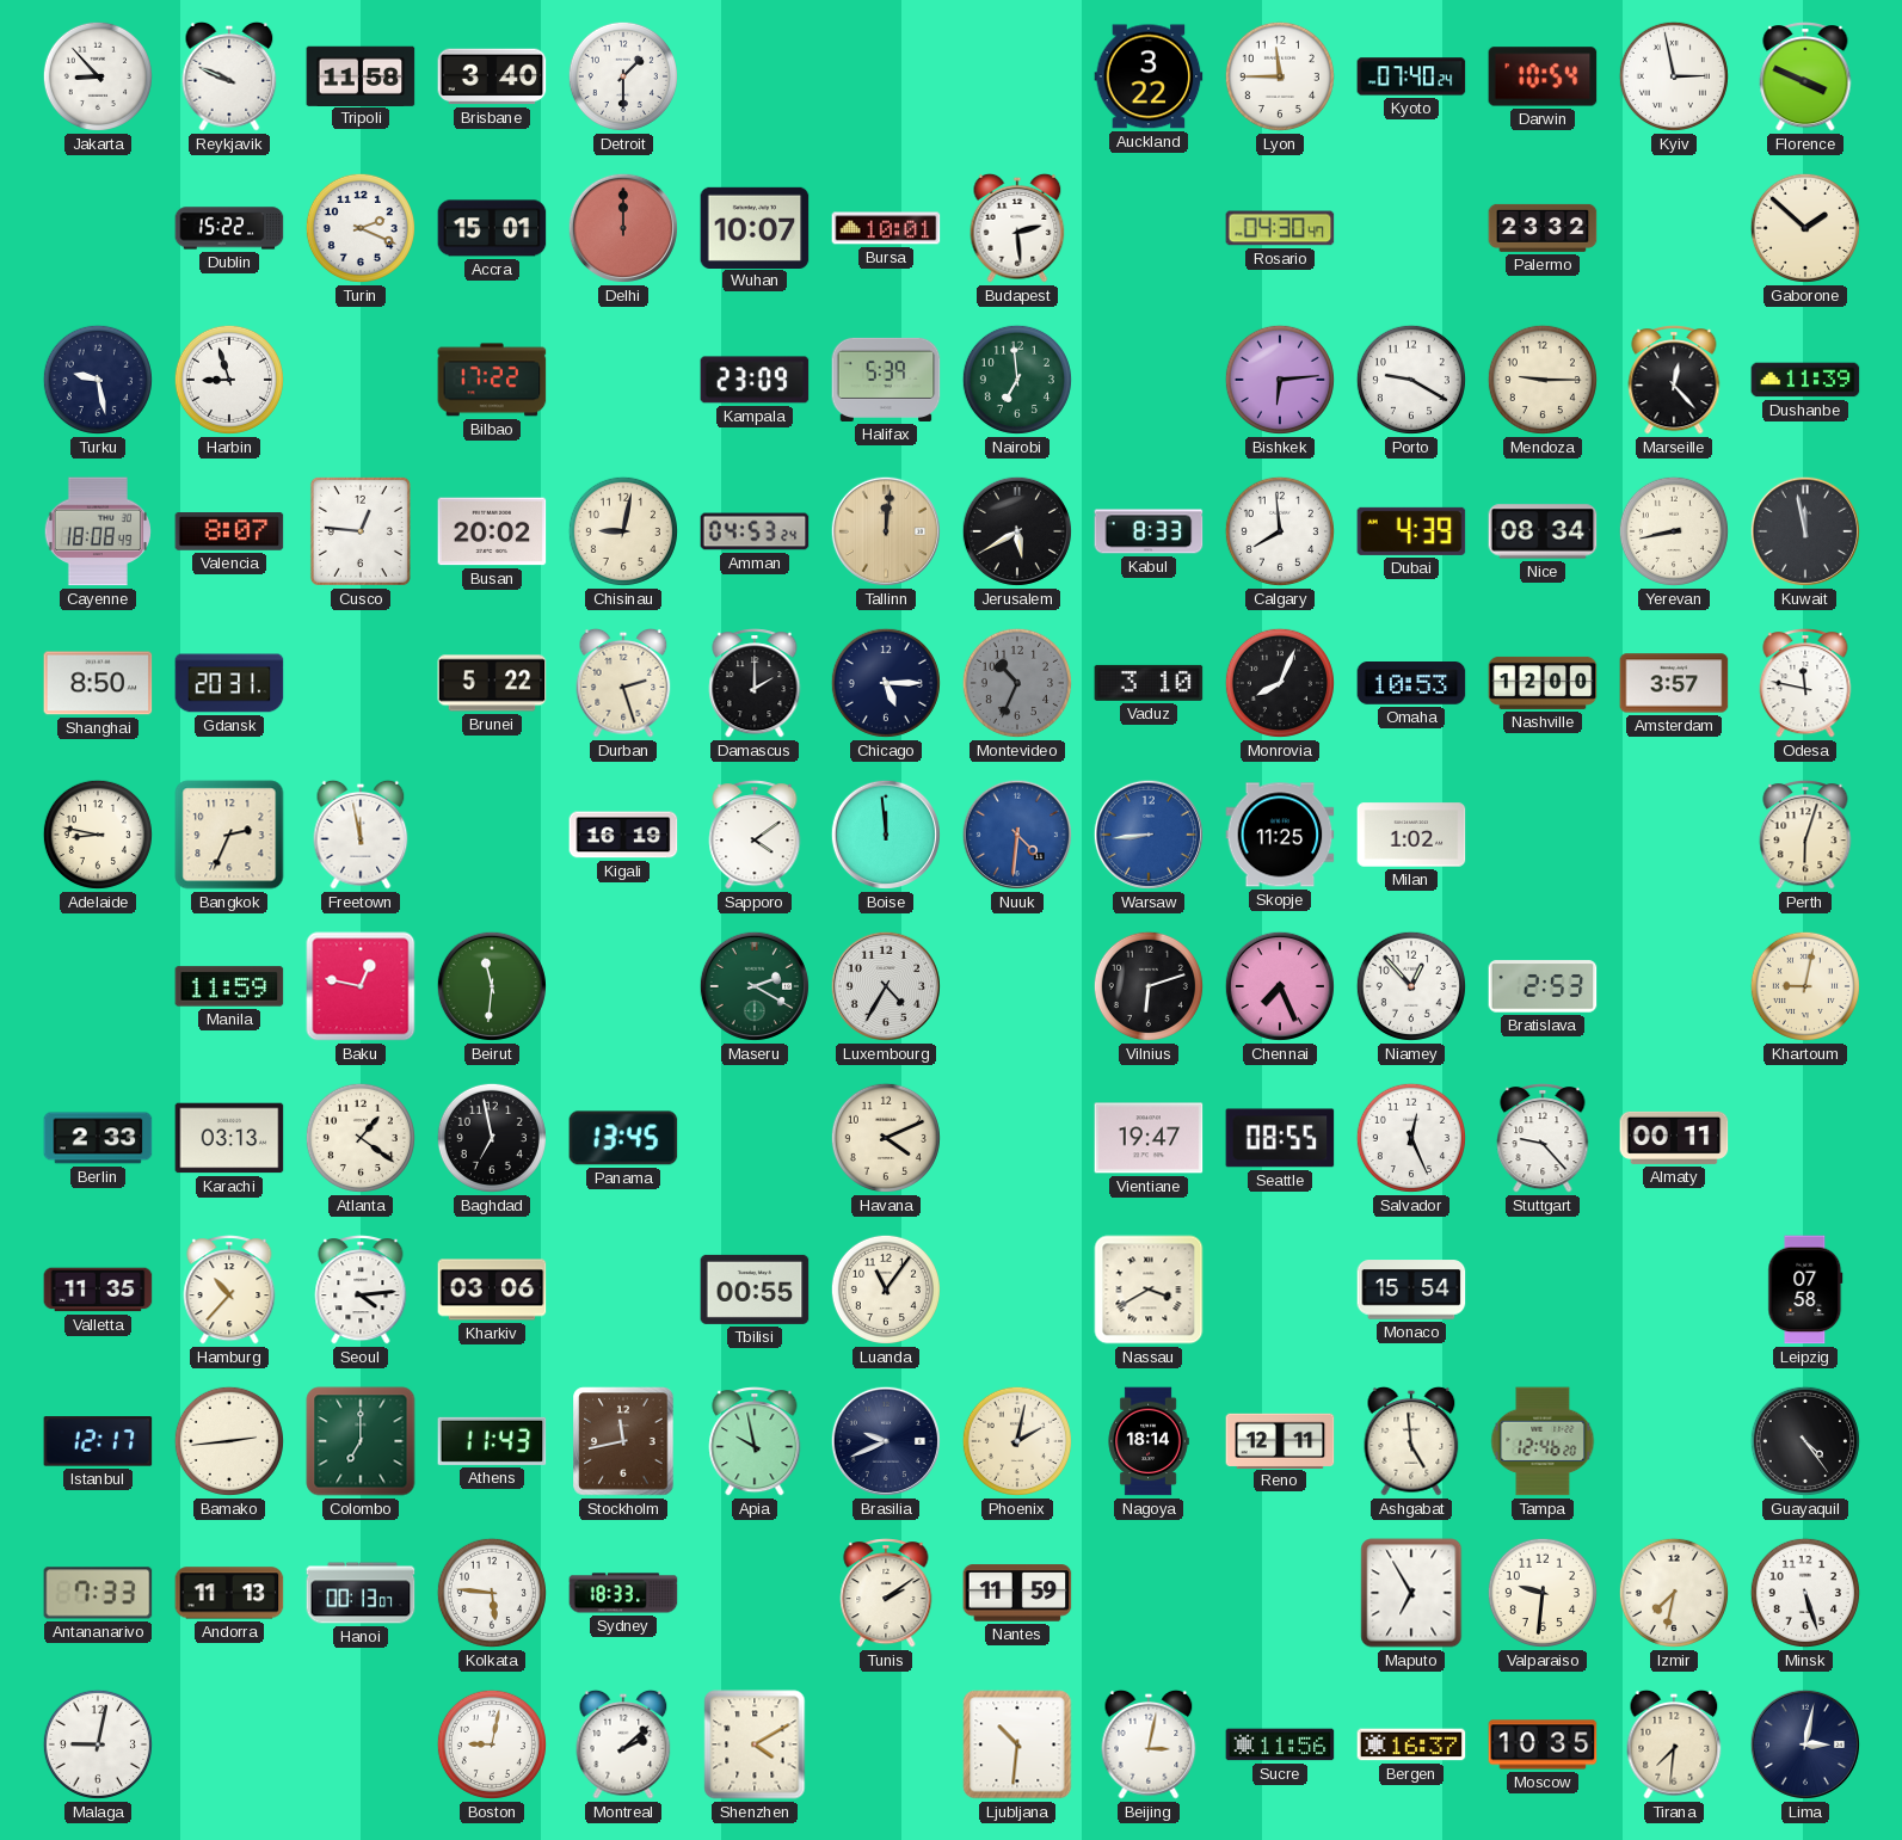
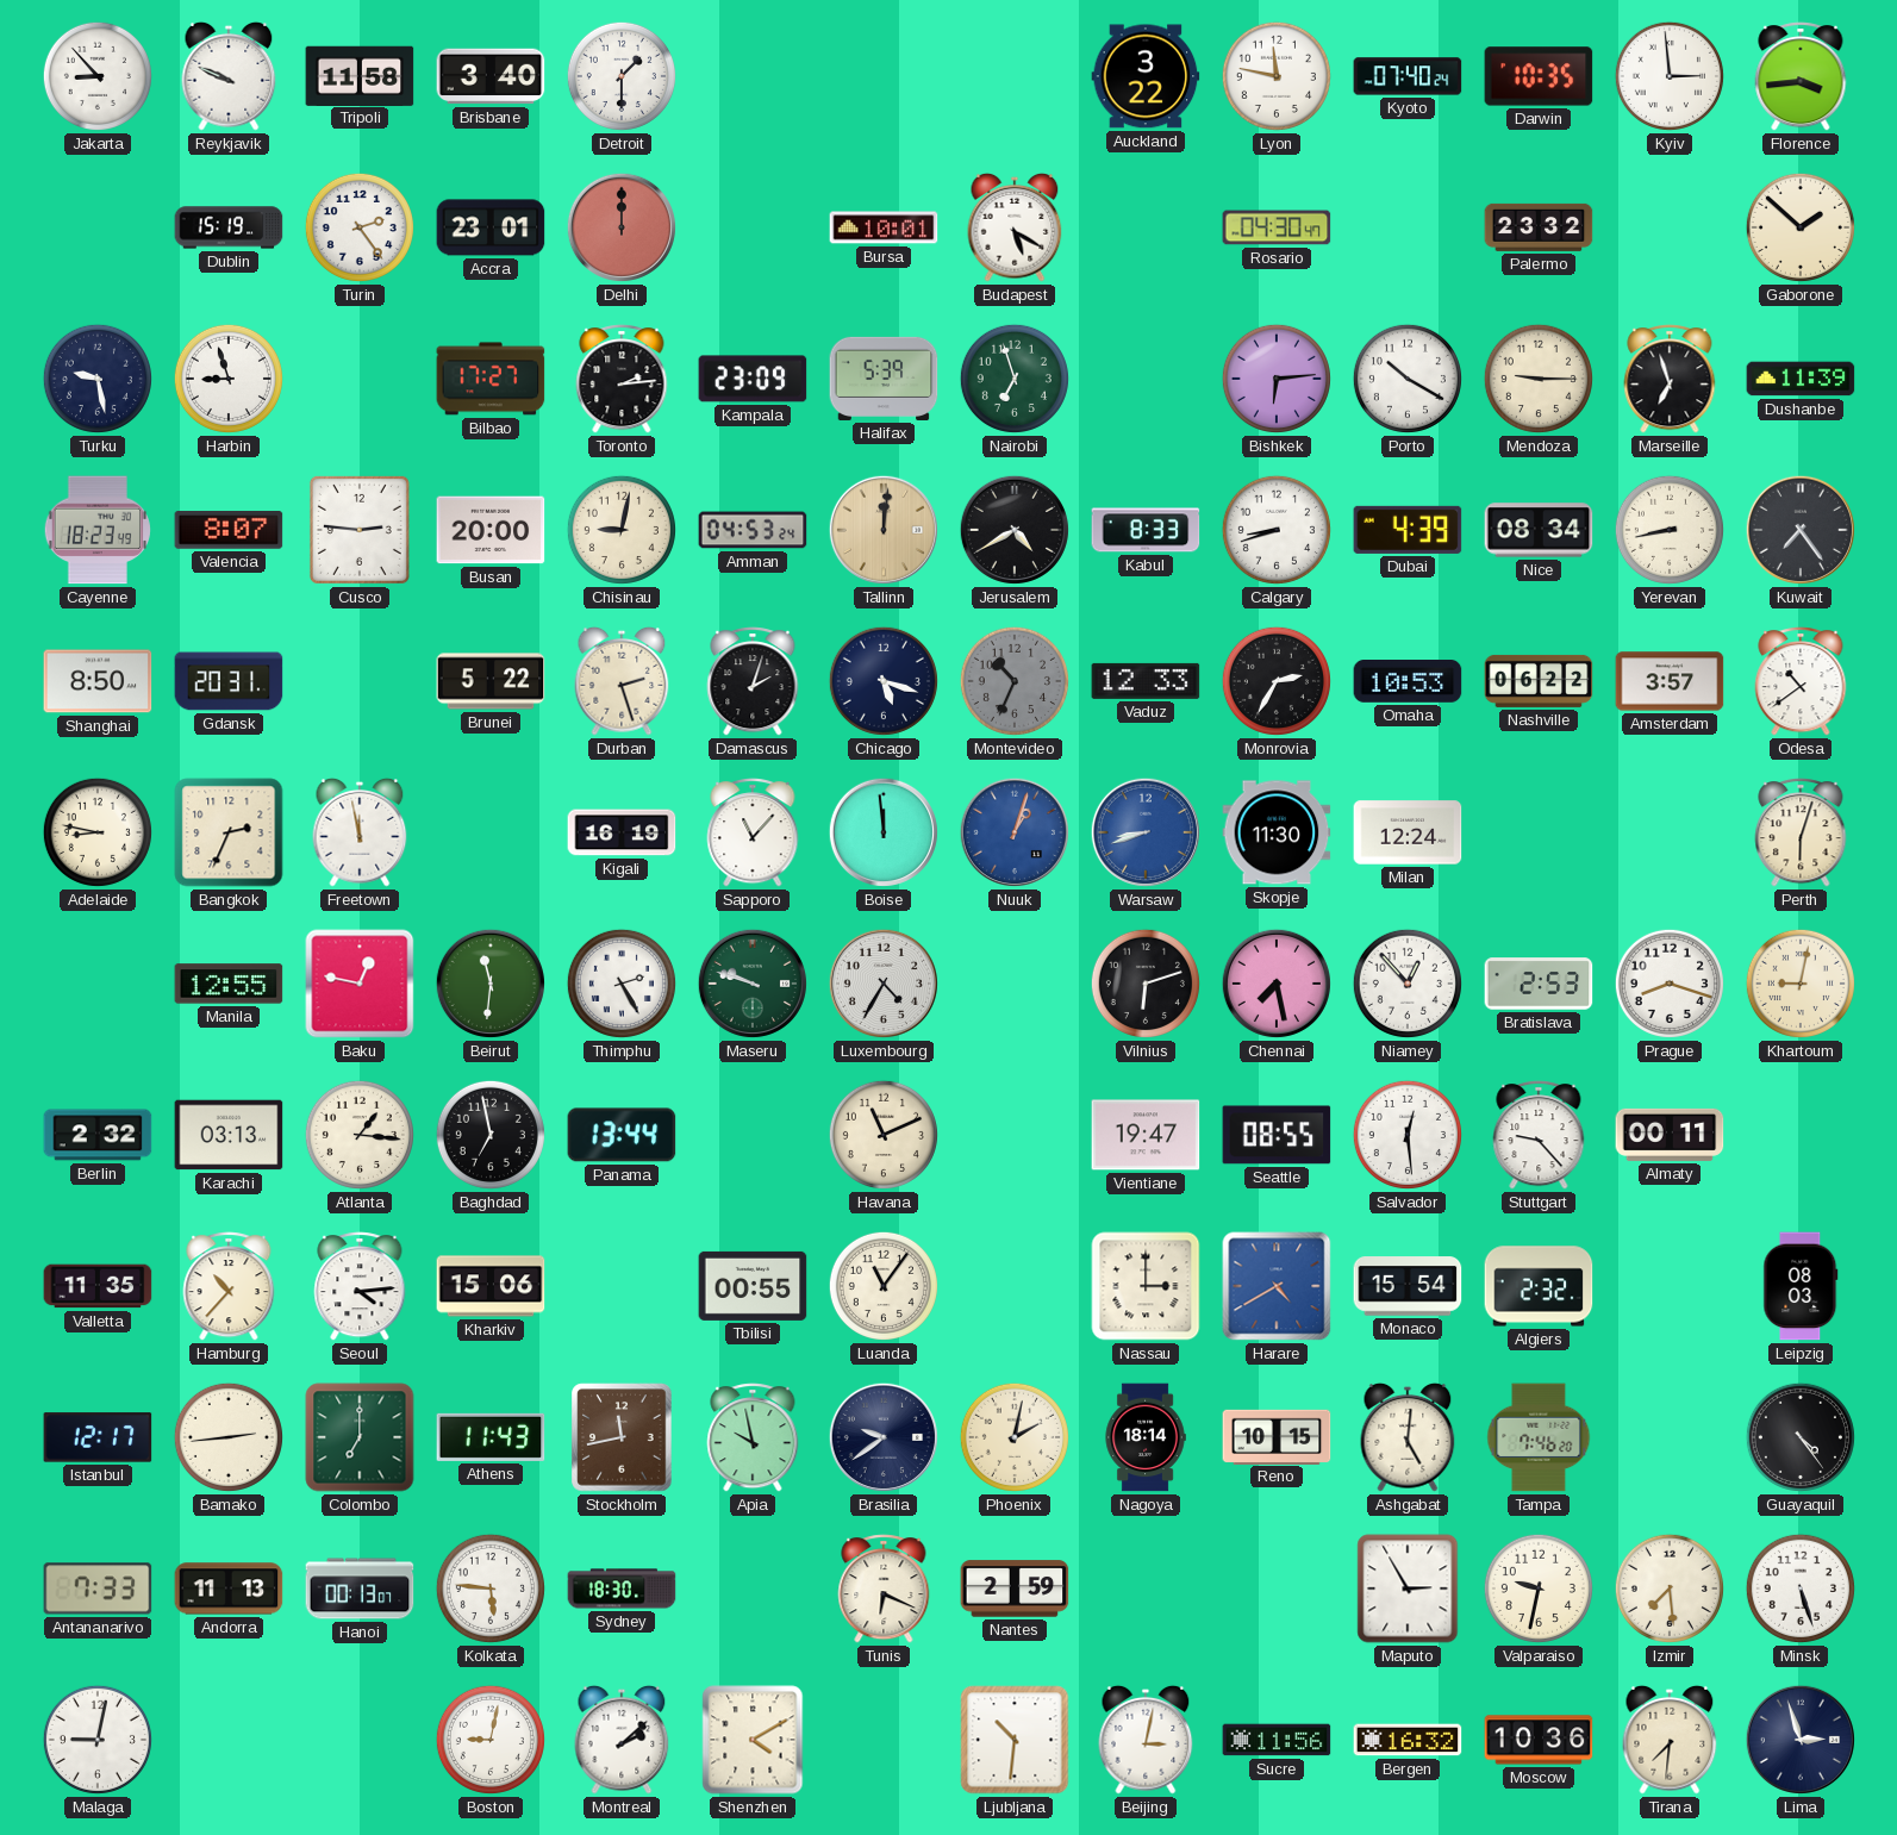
Lyon: 11:45 -> 11:47 (1277, 76)
Darwin: 10:54 -> 10:35 (1539, 76)
Kyiv: 2:58 -> 2:59 (1670, 76)
Florence: 3:49 -> 3:44 (1801, 76)
Dublin: 15:22 -> 15:19 (229, 227)
Turin: 2:19 -> 2:24 (360, 227)
Accra: 15:01 -> 23:01 (491, 227)
Wuhan: 10:07 -> none (755, 227)
Budapest: 2:29 -> 5:20 (1015, 227)
Bilbao: 17:22 -> 17:27 (491, 379)
Toronto: none -> 2:14 (622, 379)
Nairobi: 6:59 -> 6:57 (1015, 379)
Porto: 9:20 -> 10:20 (1408, 379)
Marseille: 12:23 -> 6:57 (1670, 379)
Cayenne: 18:08 -> 18:23 (96, 530)
Cusco: 12:46 -> 2:46 (360, 530)
Busan: 20:02 -> 20:00 (491, 530)
Jerusalem: 5:40 -> 4:40 (1015, 530)
Calgary: 7:59 -> 8:42 (1277, 530)
Kuwait: 11:58 -> 7:24 (1801, 530)
Damascus: 2:00 -> 2:03 (753, 681)
Chicago: 5:15 -> 5:18 (884, 681)
Vaduz: 3:10 -> 12:33 (1146, 681)
Monrovia: 8:04 -> 2:35 (1277, 681)
Nashville: 12:00 -> 06:22 (1539, 681)
Odesa: 11:47 -> 10:39 (1801, 681)
Sapporo: 4:09 -> 11:07 (753, 832)
Nuuk: 4:31 -> 1:03 (1015, 832)
Warsaw: 8:44 -> 8:42 (1146, 832)
Skopje: 11:25 -> 11:30 (1277, 832)
Milan: 1:02 -> 12:24 (1408, 832)
Manila: 11:59 -> 12:55 (229, 984)
Thimphu: none -> 2:25 (622, 984)
Maseru: 2:20 -> 9:48 (753, 984)
Chennai: 7:26 -> 7:28 (1277, 984)
Prague: none -> 8:18 (1670, 984)
Berlin: 2:33 -> 2:32 (98, 1135)
Atlanta: 1:21 -> 1:16 (360, 1135)
Panama: 13:45 -> 13:44 (622, 1135)
Havana: 4:11 -> 11:11 (884, 1135)
Salvador: 12:26 -> 12:29 (1408, 1135)
Kharkiv: 03:06 -> 15:06 (491, 1286)
Nassau: 3:40 -> 3:00 (1146, 1286)
Harare: none -> 4:40 (1277, 1286)
Algiers: none -> 2:32 (1539, 1286)
Leipzig: 07:58 -> 08:03 (1801, 1286)
Brasilia: 9:41 -> 9:39 (884, 1437)
Reno: 12:11 -> 10:15 (1277, 1436)
Ashgabat: 4:59 -> 5:01 (1408, 1437)
Tampa: 12:46 -> 7:46 (1539, 1437)
Sydney: 18:33 -> 18:30 (622, 1589)
Tunis: 2:09 -> 6:19 (884, 1589)
Nantes: 11:59 -> 2:59 (1015, 1589)
Maputo: 6:55 -> 2:55 (1408, 1589)
Valparaiso: 9:31 -> 9:32 (1539, 1589)
Izmir: 7:32 -> 7:29 (1670, 1589)
Bergen: 16:37 -> 16:32 (1408, 1740)
Moscow: 10:35 -> 10:36 (1539, 1740)
Lima: 3:02 -> 2:57 (1801, 1740)
